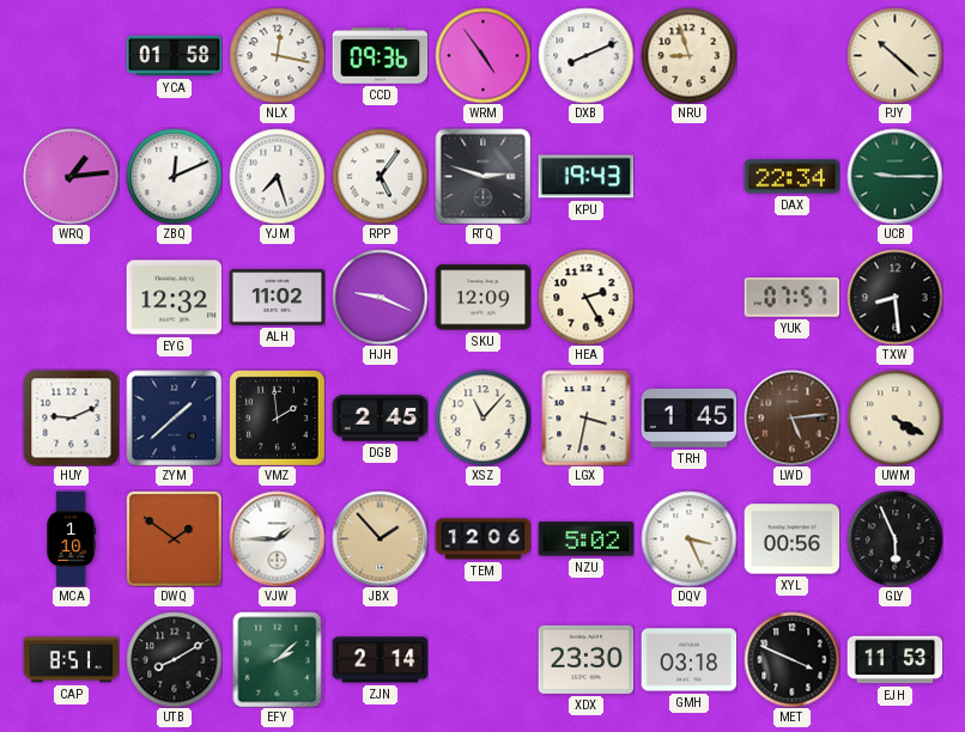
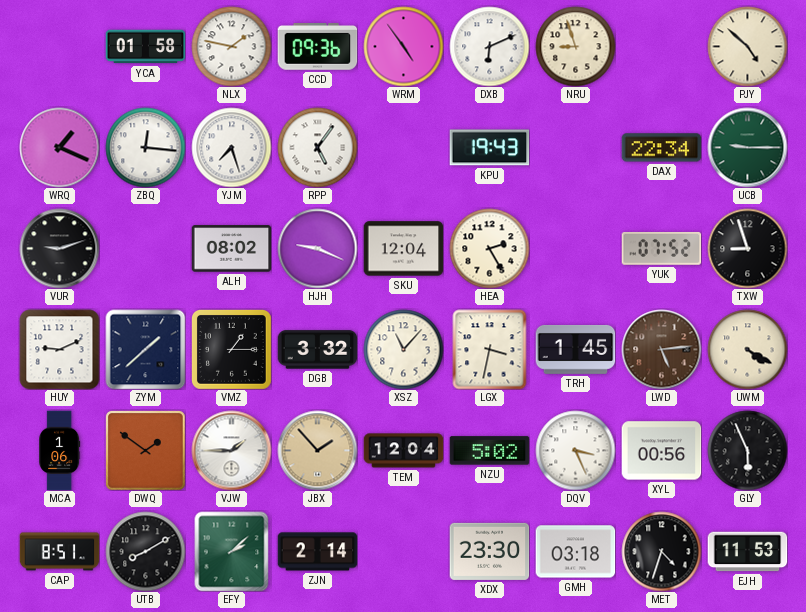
NLX: 12:17 -> 1:47 (231, 46)
DXB: 8:11 -> 6:11 (489, 46)
PJY: 10:22 -> 4:52 (747, 46)
WRQ: 1:14 -> 1:19 (59, 147)
ZBQ: 12:11 -> 12:16 (145, 147)
RTQ: 2:48 -> none (482, 176)
VUR: none -> 9:12 (59, 248)
EYG: 12:32 -> none (174, 298)
ALH: 11:02 -> 08:02 (231, 249)
SKU: 12:09 -> 12:04 (403, 249)
YUK: 07:57 -> 07:52 (661, 248)
TXW: 8:29 -> 8:57 (747, 248)
VMZ: 1:59 -> 1:15 (232, 350)
DGB: 2:45 -> 3:32 (317, 350)
MCA: 1:10 -> 1:06 (60, 450)
TEM: 12:06 -> 12:04 (403, 451)
MET: 3:49 -> 4:33 (661, 551)
